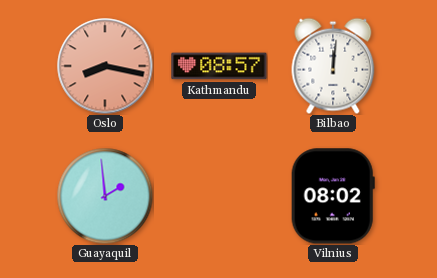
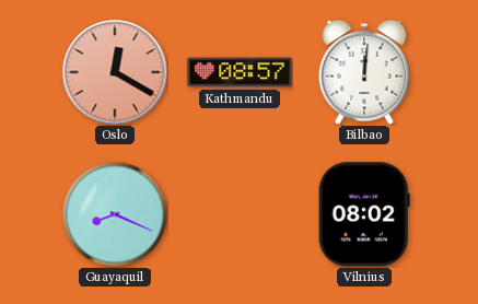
Oslo: 8:17 -> 12:20 (115, 72)
Guayaquil: 1:59 -> 8:19 (115, 214)
